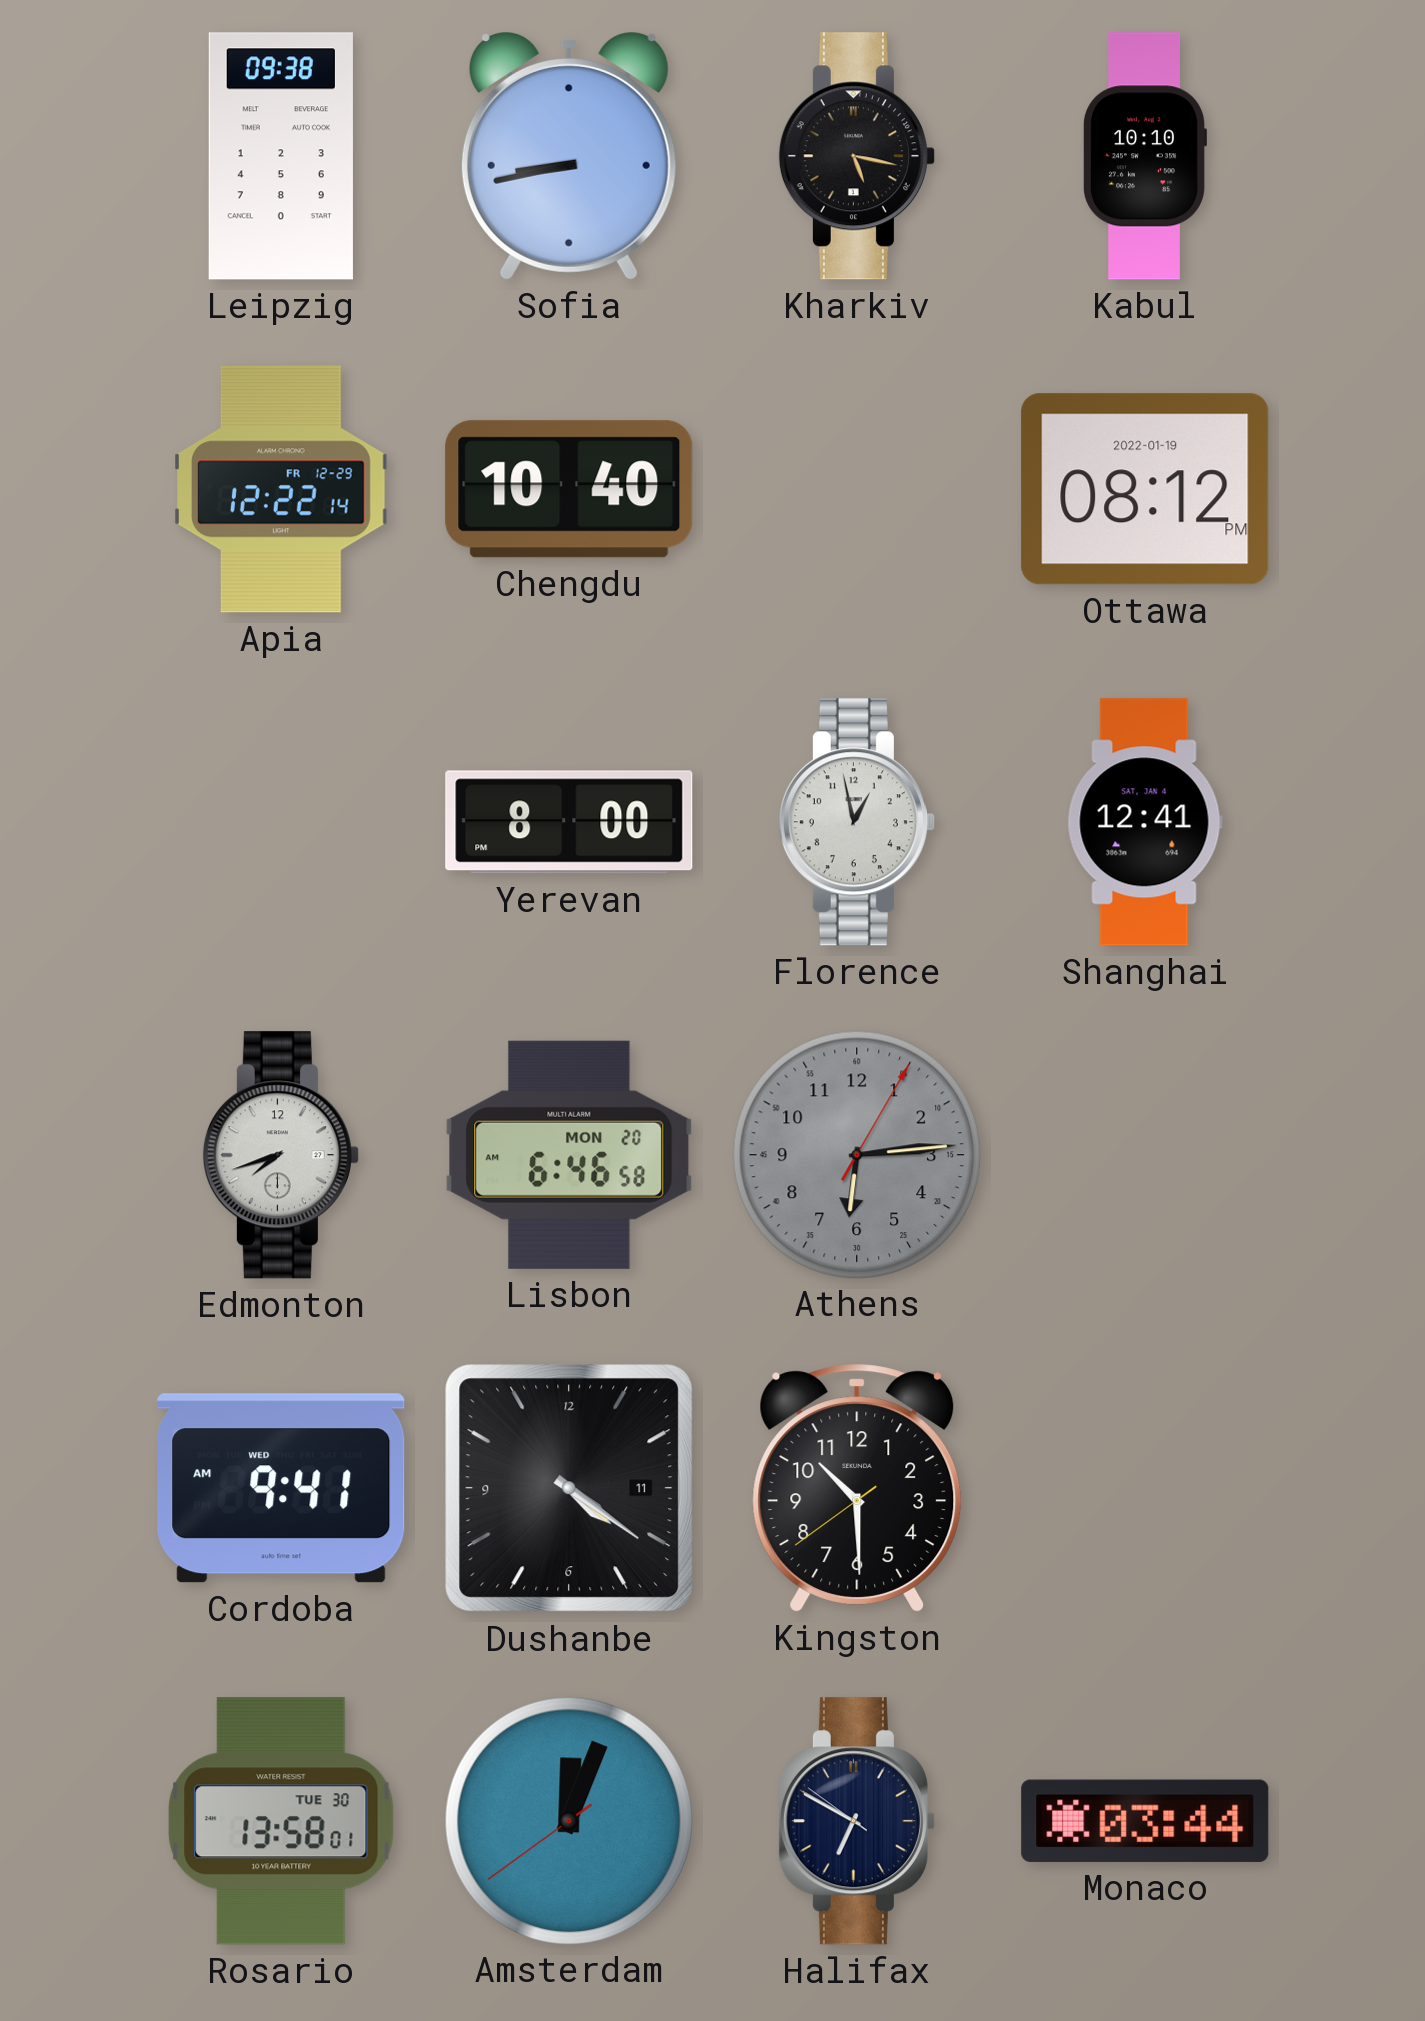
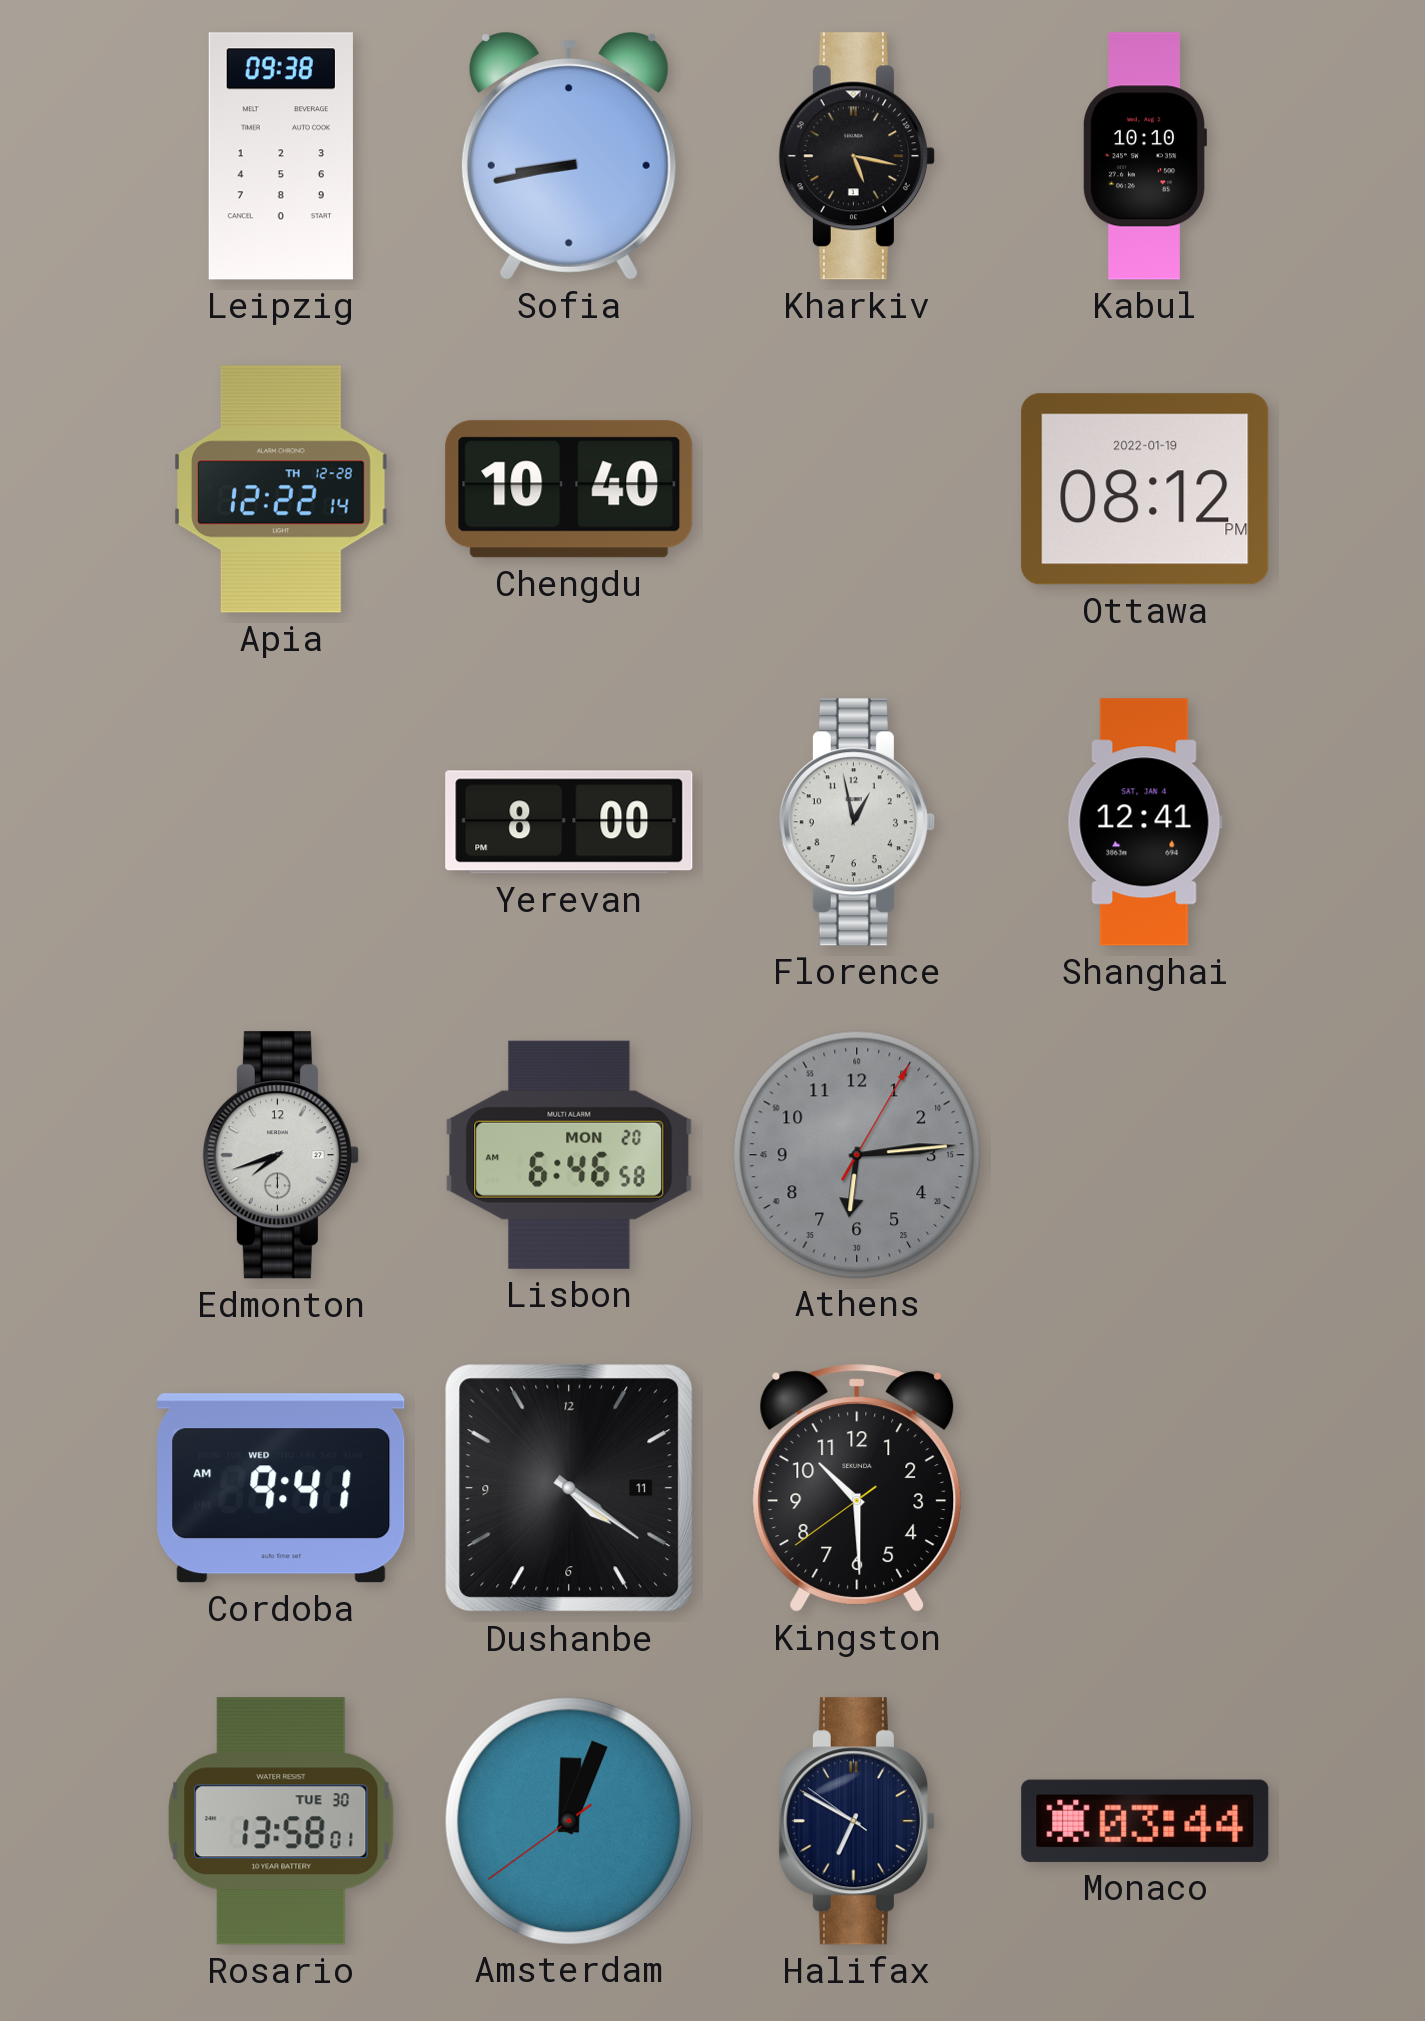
Apia date: FR 12-29 -> TH 12-28 (281, 489)
